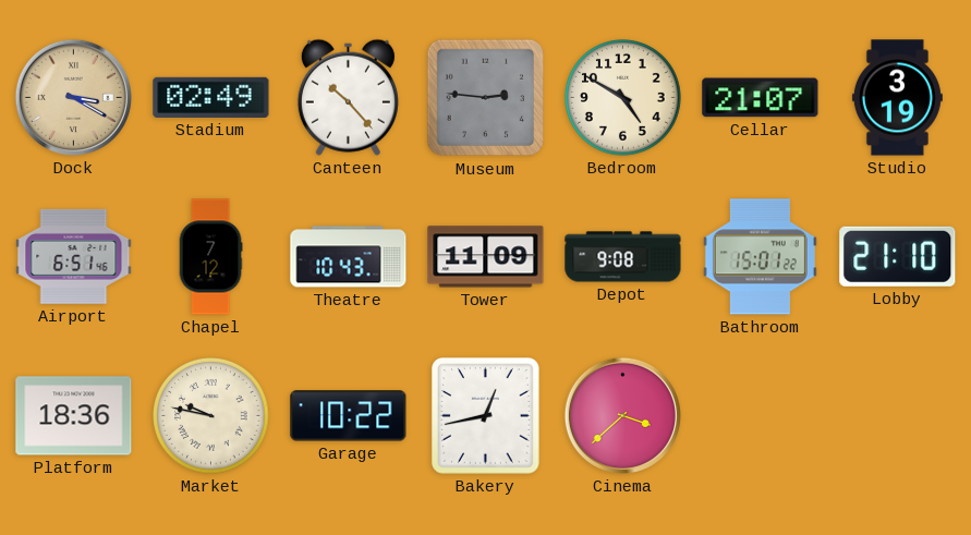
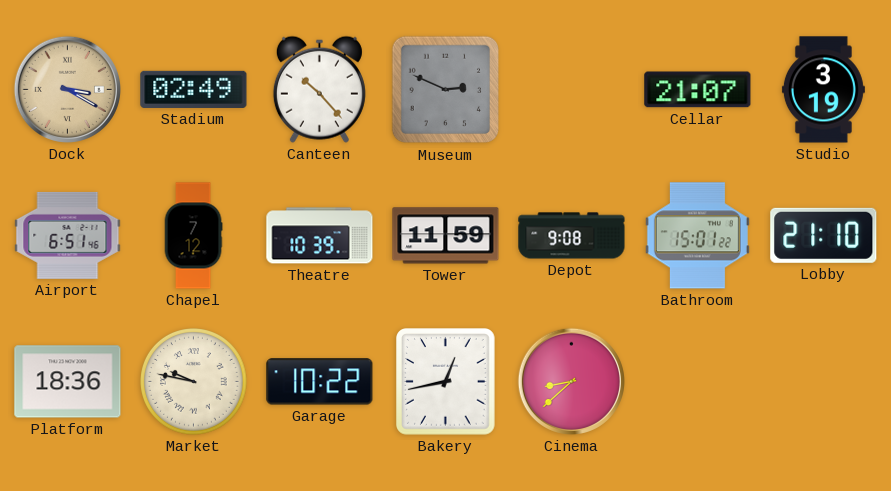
Museum: 2:46 -> 2:49 (446, 90)
Bedroom: 4:50 -> none (623, 98)
Theatre: 10:43 -> 10:39 (320, 236)
Tower: 11:09 -> 11:59 (446, 236)
Cinema: 3:38 -> 8:38 (571, 381)
